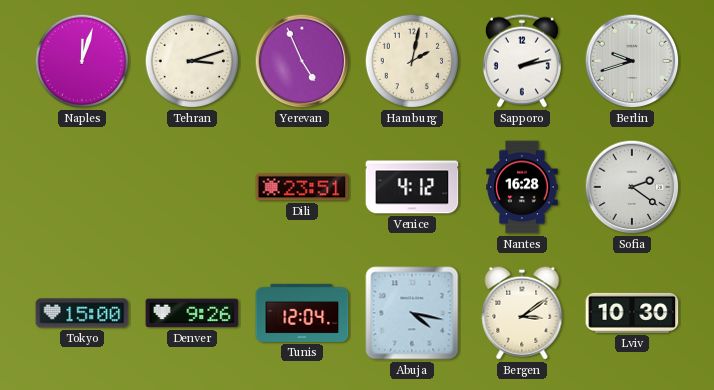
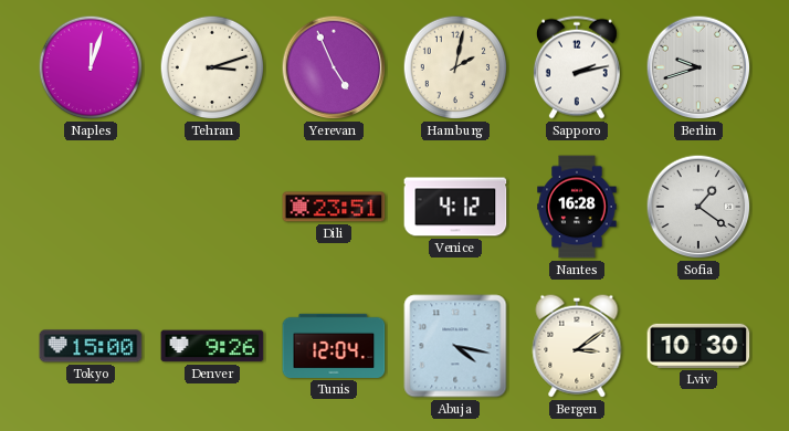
Sofia: 2:21 -> 1:21 (698, 207)
